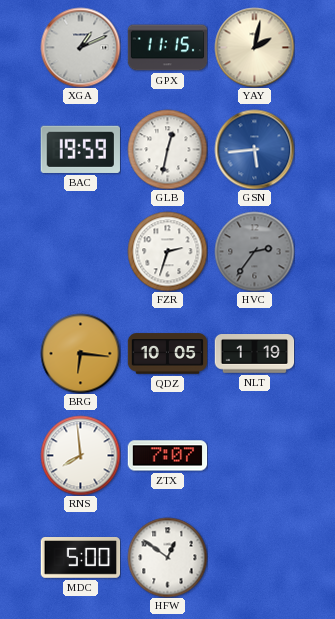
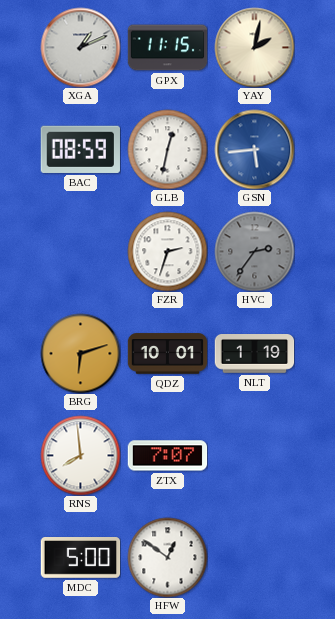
BAC: 19:59 -> 08:59 (80, 149)
BRG: 6:16 -> 6:12 (80, 353)
QDZ: 10:05 -> 10:01 (167, 354)
